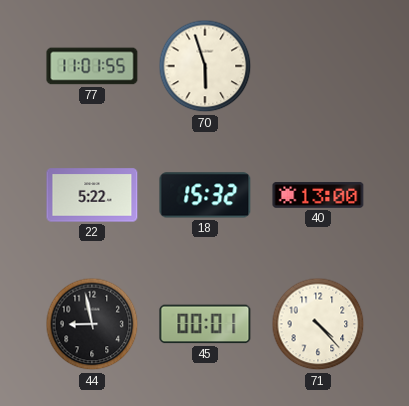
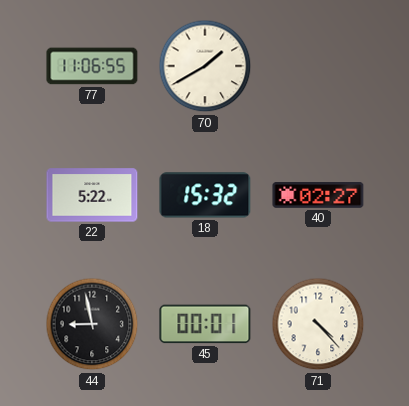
77: 11:01 -> 11:06 (92, 66)
70: 5:57 -> 1:40 (205, 66)
40: 13:00 -> 02:27 (318, 196)
